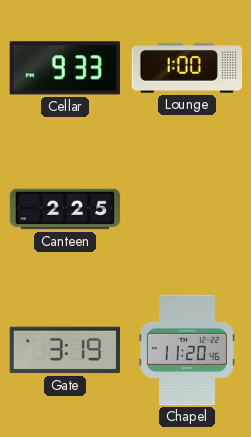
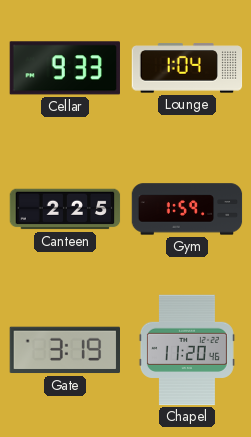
Lounge: 1:00 -> 1:04 (187, 68)
Gym: none -> 1:59 (187, 209)
